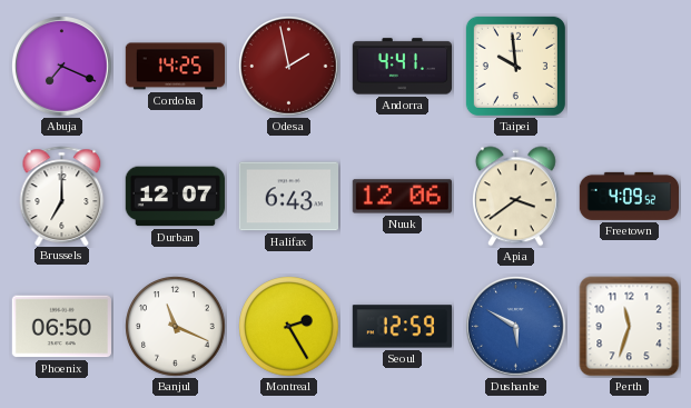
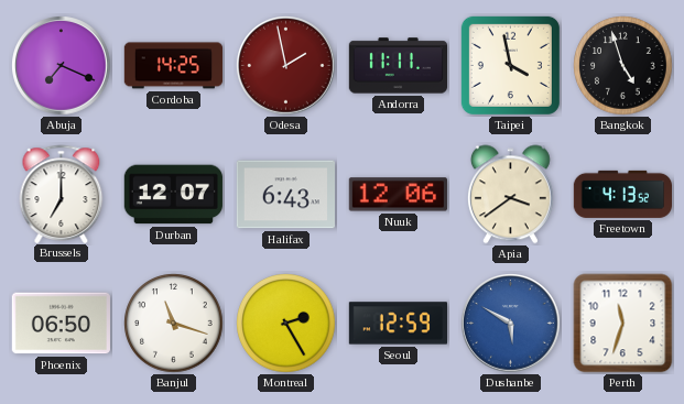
Andorra: 4:41 -> 11:11 (398, 66)
Taipei: 9:59 -> 3:58 (510, 65)
Bangkok: none -> 4:57 (623, 66)
Freetown: 4:09 -> 4:13 (622, 194)
Banjul: 11:19 -> 11:18 (174, 324)
